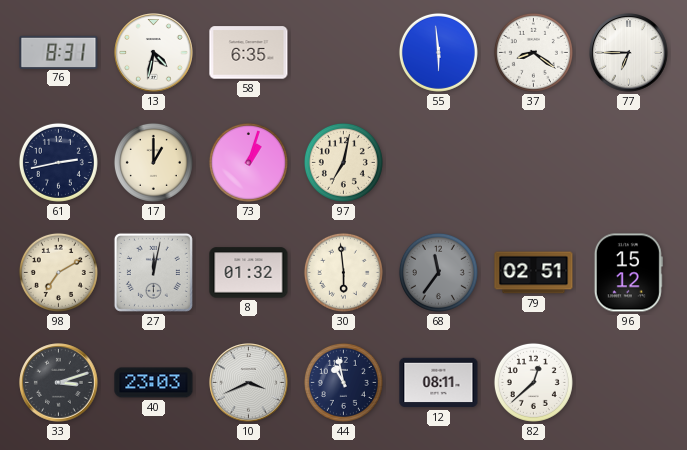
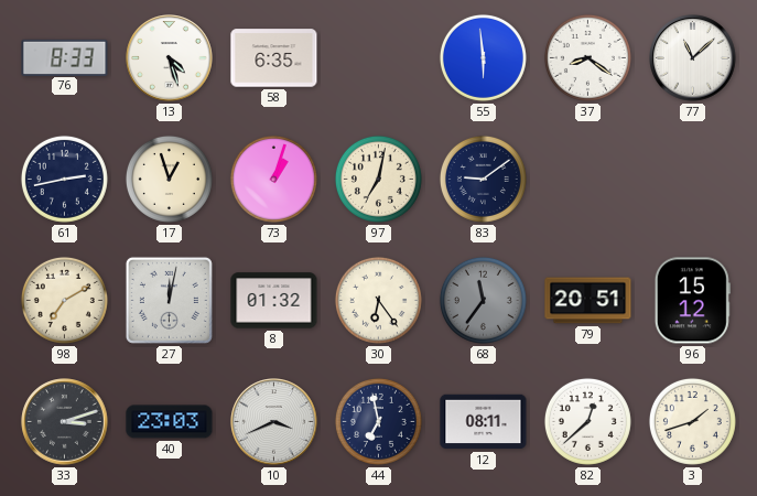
76: 8:31 -> 8:33 (65, 57)
13: 4:32 -> 4:27 (170, 58)
77: 6:45 -> 11:08 (693, 58)
17: 1:00 -> 12:57 (169, 179)
83: none -> 9:09 (483, 179)
30: 5:59 -> 6:24 (378, 300)
79: 02:51 -> 20:51 (588, 301)
44: 10:58 -> 6:58 (378, 421)
3: none -> 1:42 (692, 421)
